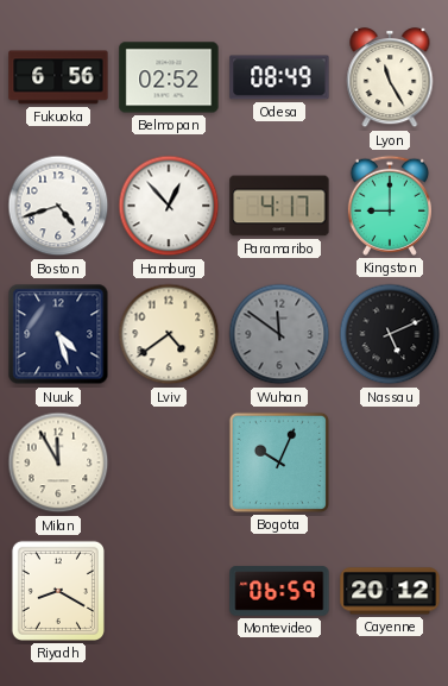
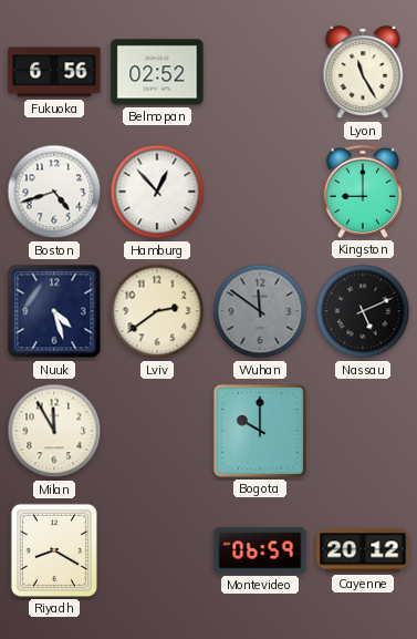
Odesa: 08:49 -> none (279, 77)
Paramaribo: 4:17 -> none (279, 206)
Lviv: 4:39 -> 2:39 (157, 311)
Bogota: 10:04 -> 10:00 (260, 431)
